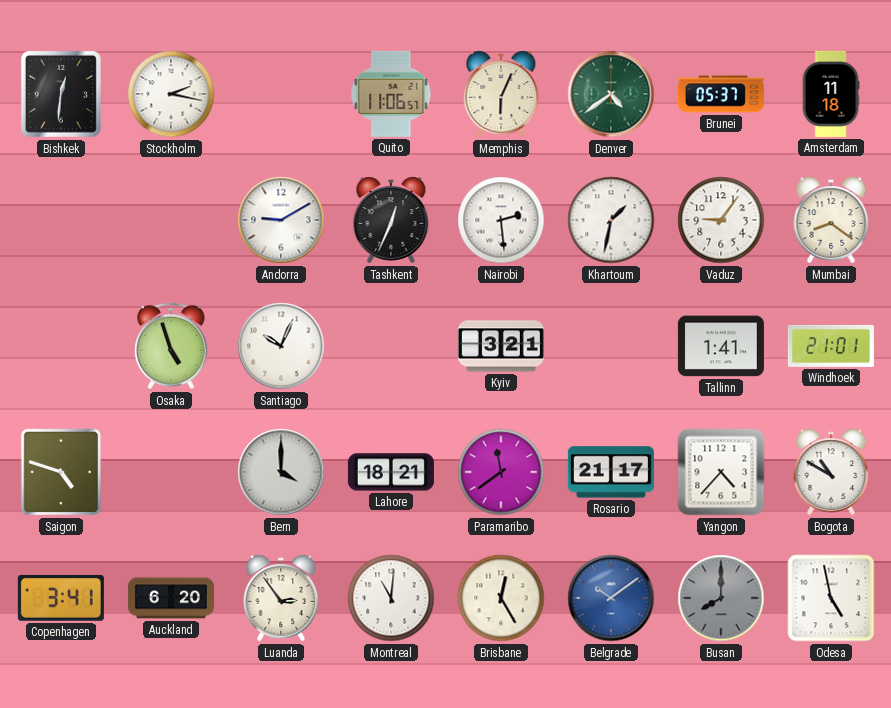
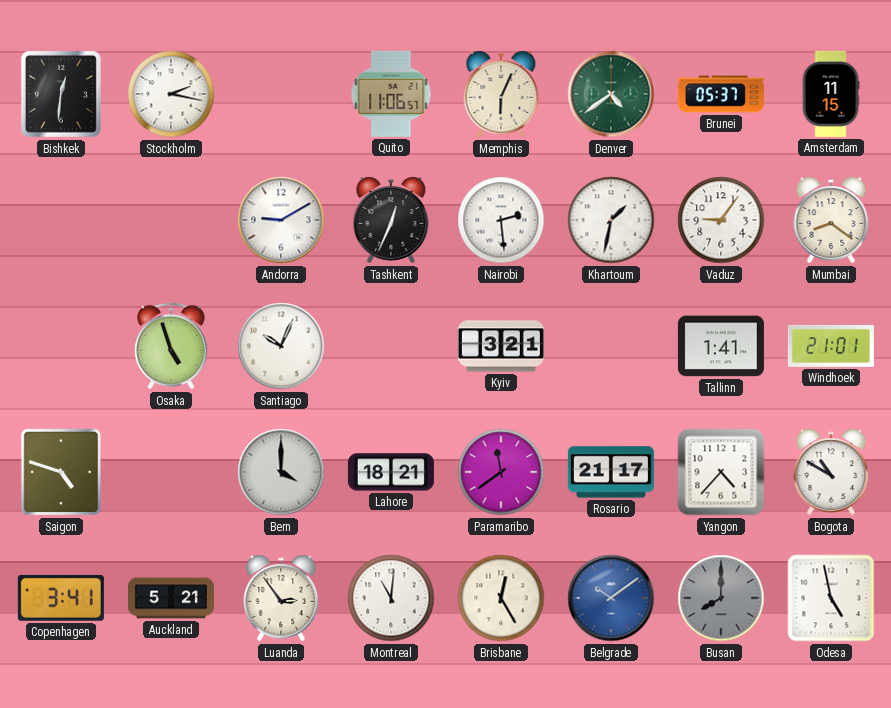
Amsterdam: 11:18 -> 11:15 (831, 94)
Auckland: 6:20 -> 5:21 (171, 598)
